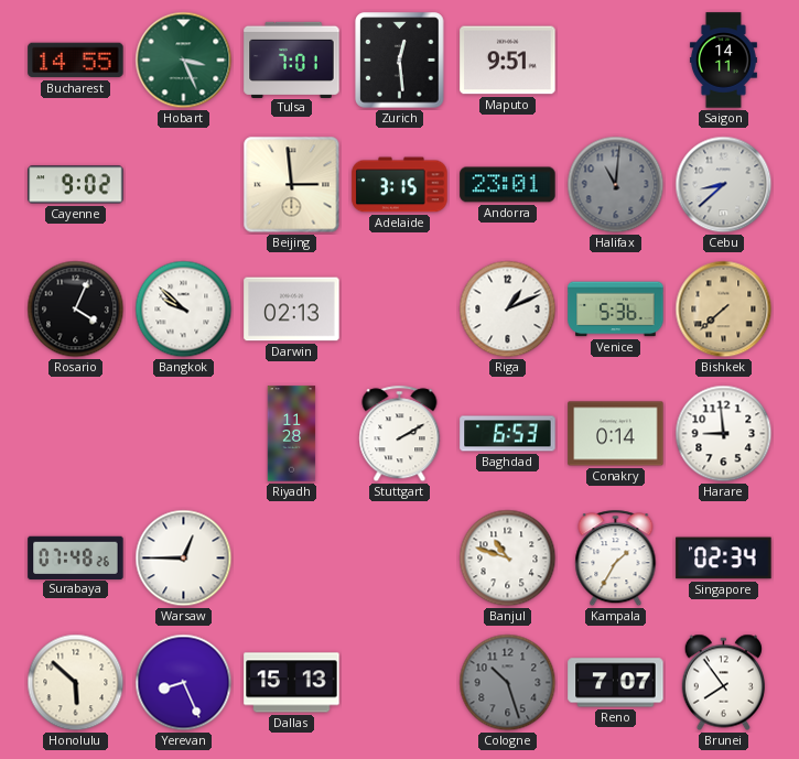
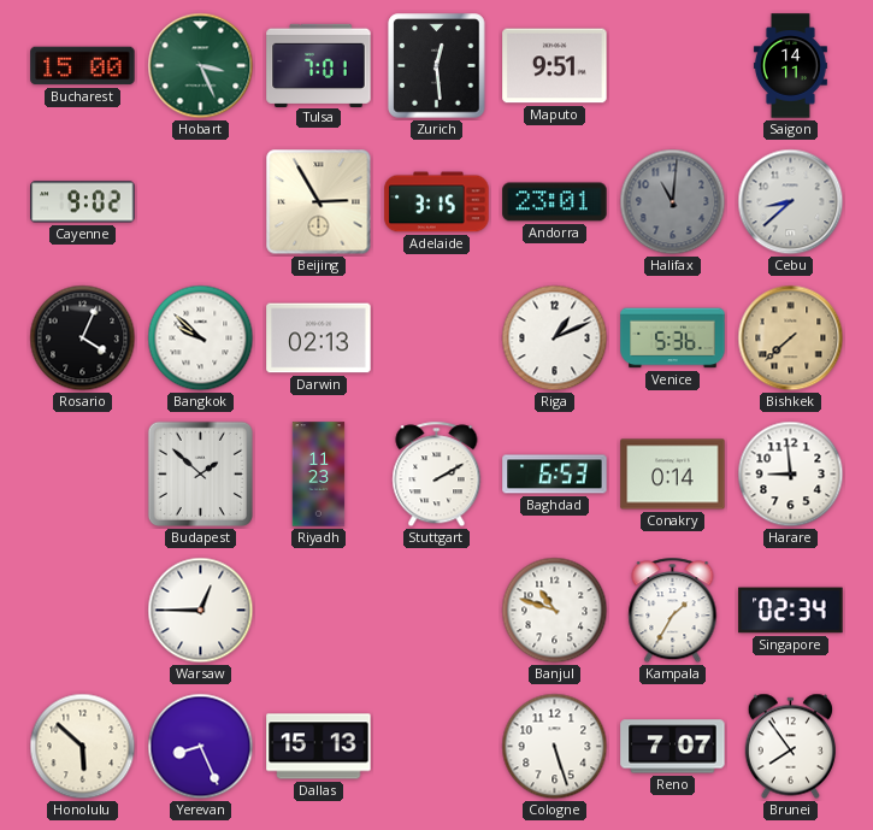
Bucharest: 14:55 -> 15:00 (83, 66)
Beijing: 2:59 -> 2:55 (319, 202)
Budapest: none -> 1:52 (200, 473)
Riyadh: 11:28 -> 11:23 (319, 475)
Surabaya: 07:48 -> none (76, 557)
Cologne: 10:27 -> 5:27 (555, 747)
Cologne dial: grey -> white (555, 747)
